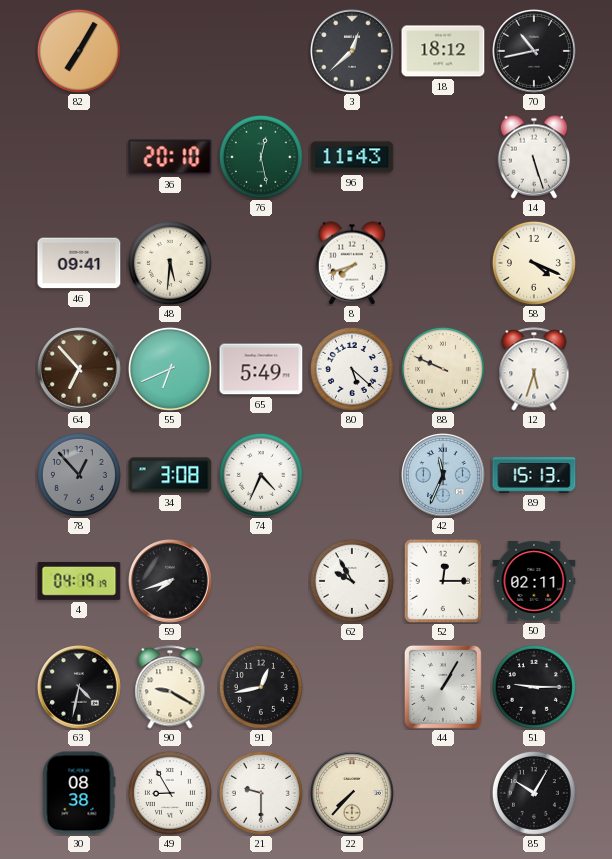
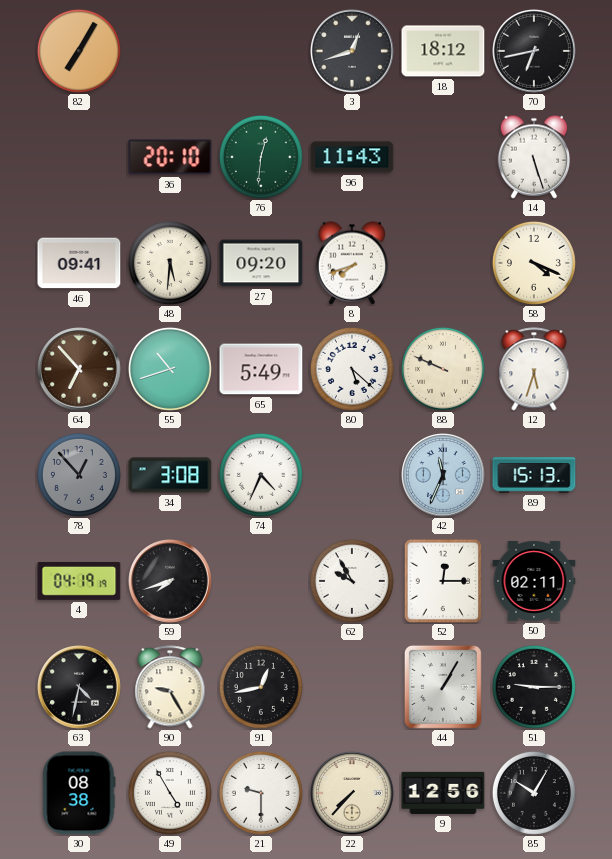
3: 12:38 -> 12:42 (353, 52)
70: 10:43 -> 6:43 (535, 52)
76: 12:28 -> 12:31 (261, 157)
27: none -> 09:20 (261, 263)
55: 6:41 -> 10:42 (170, 369)
90: 9:20 -> 9:25 (170, 687)
49: 8:55 -> 4:55 (170, 793)
9: none -> 12:56 (443, 793)
